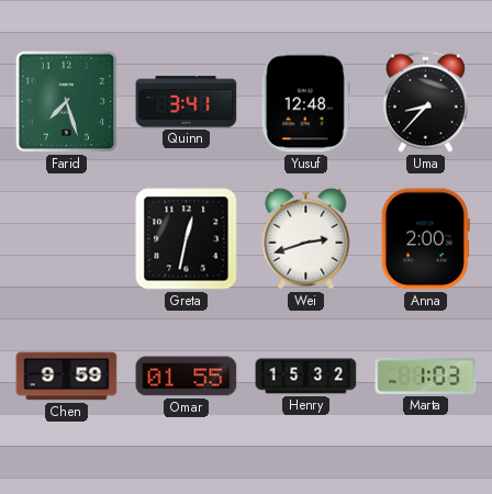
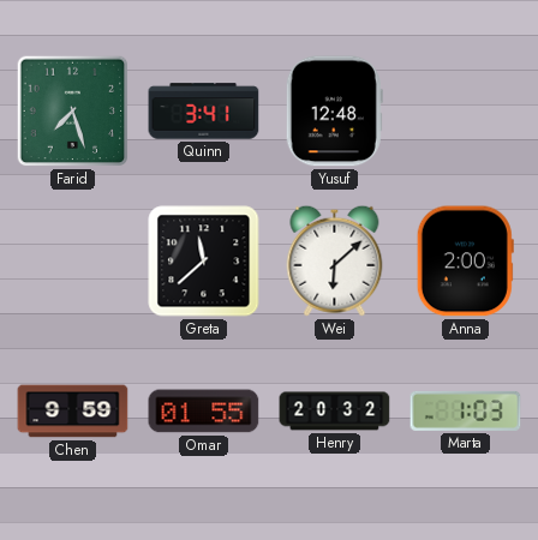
Uma: 8:37 -> none (426, 101)
Greta: 12:32 -> 11:38 (204, 262)
Wei: 2:42 -> 6:08 (335, 260)
Henry: 15:32 -> 20:32 (335, 412)
